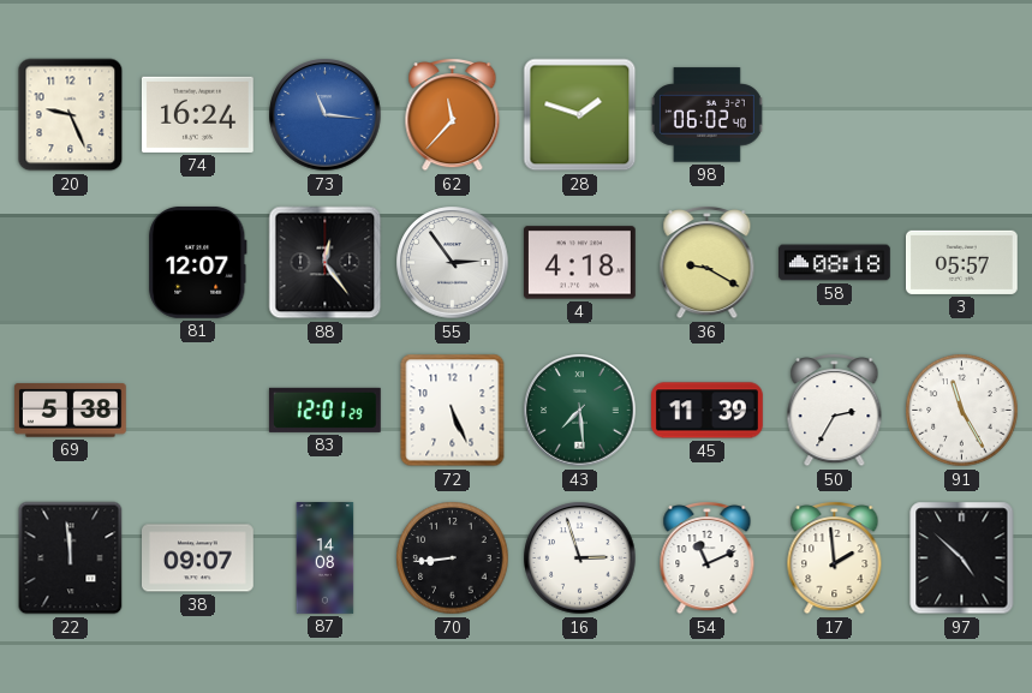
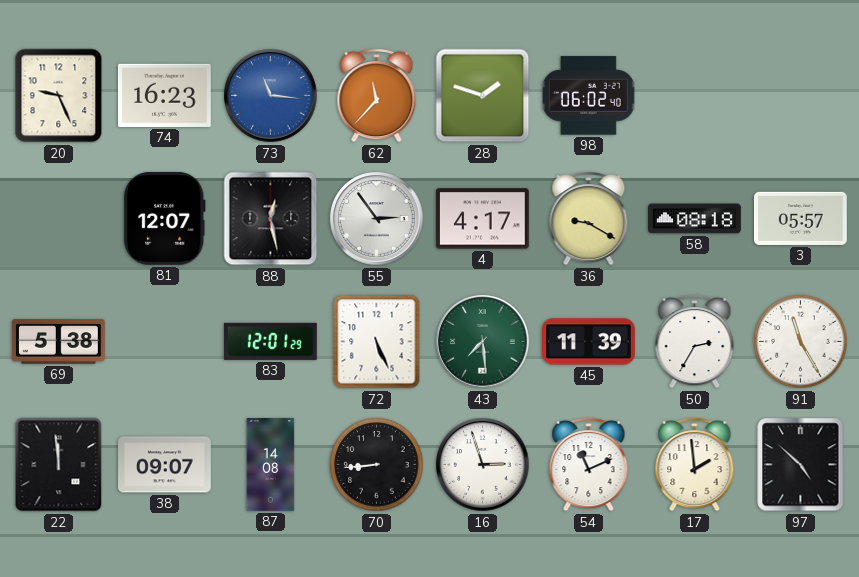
74: 16:24 -> 16:23 (164, 95)
88: 12:24 -> 12:28 (271, 219)
4: 4:18 -> 4:17 (482, 219)
